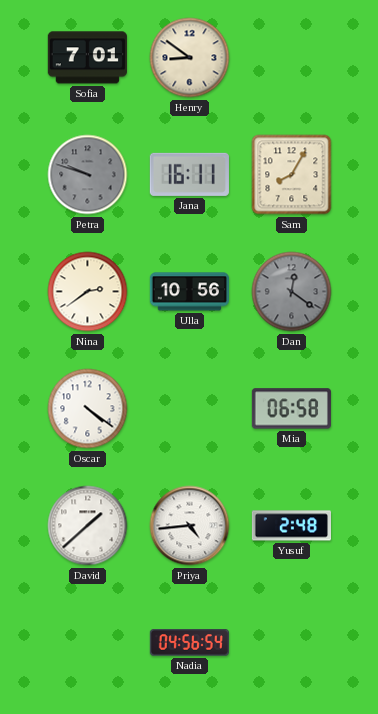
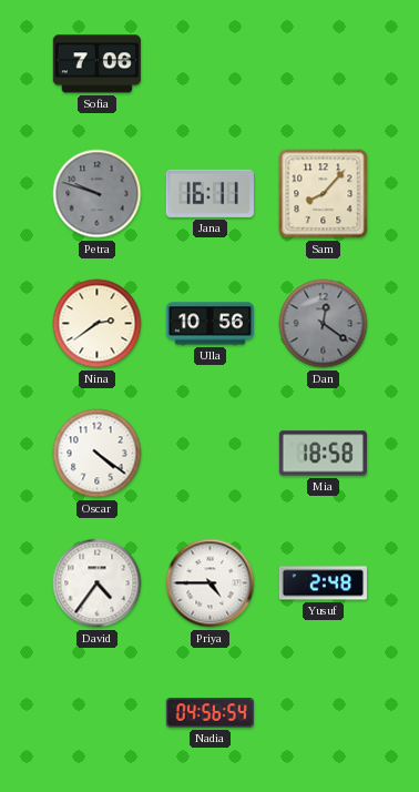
Sofia: 7:01 -> 7:06 (96, 64)
Henry: 8:51 -> none (190, 58)
Sam: 8:05 -> 8:07 (324, 194)
Mia: 06:58 -> 18:58 (323, 454)
David: 1:38 -> 4:36 (98, 583)
Priya: 4:44 -> 4:45 (211, 583)
